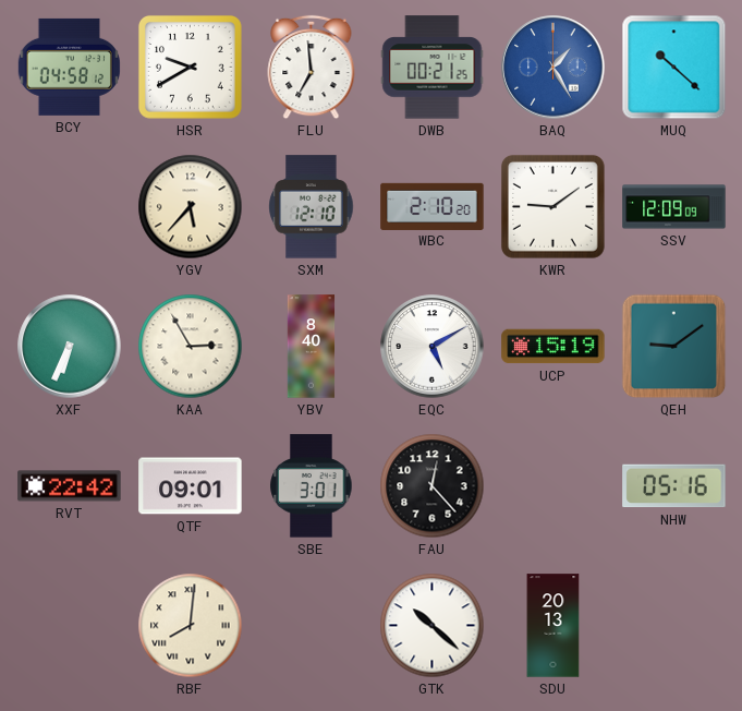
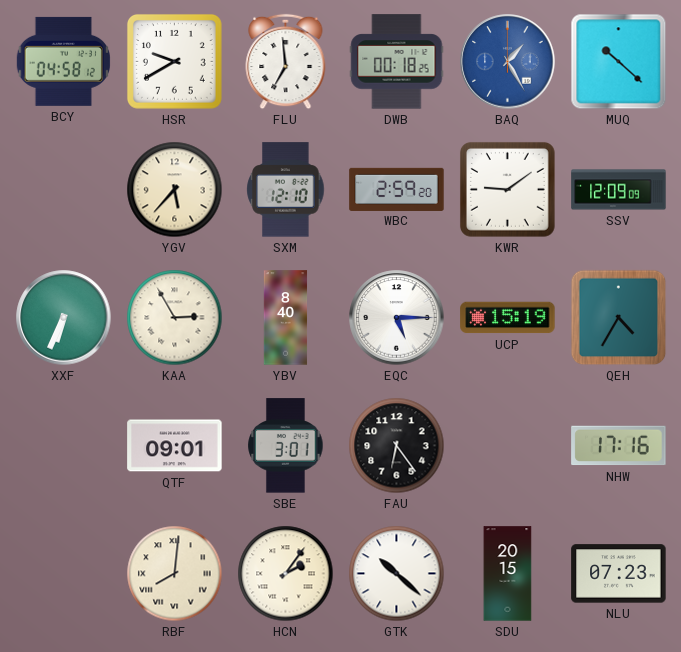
DWB: 00:21 -> 00:18 (397, 62)
WBC: 2:10 -> 2:59 (397, 189)
EQC: 5:10 -> 5:15 (397, 318)
QEH: 9:09 -> 4:35 (619, 318)
RVT: 22:42 -> none (70, 486)
FAU: 12:23 -> 6:24 (397, 446)
NHW: 05:16 -> 17:16 (619, 446)
HCN: none -> 2:06 (286, 574)
SDU: 20:13 -> 20:15 (508, 574)
NLU: none -> 07:23 (619, 574)
